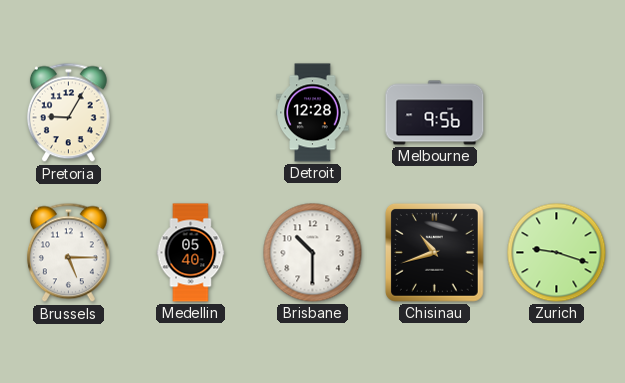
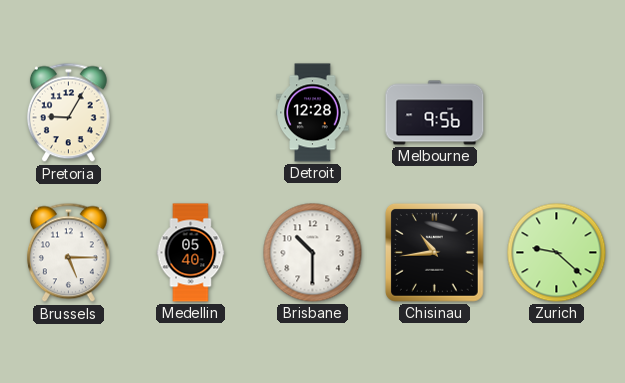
Chisinau: 10:42 -> 10:44 (435, 253)
Zurich: 9:18 -> 9:22 (557, 253)
